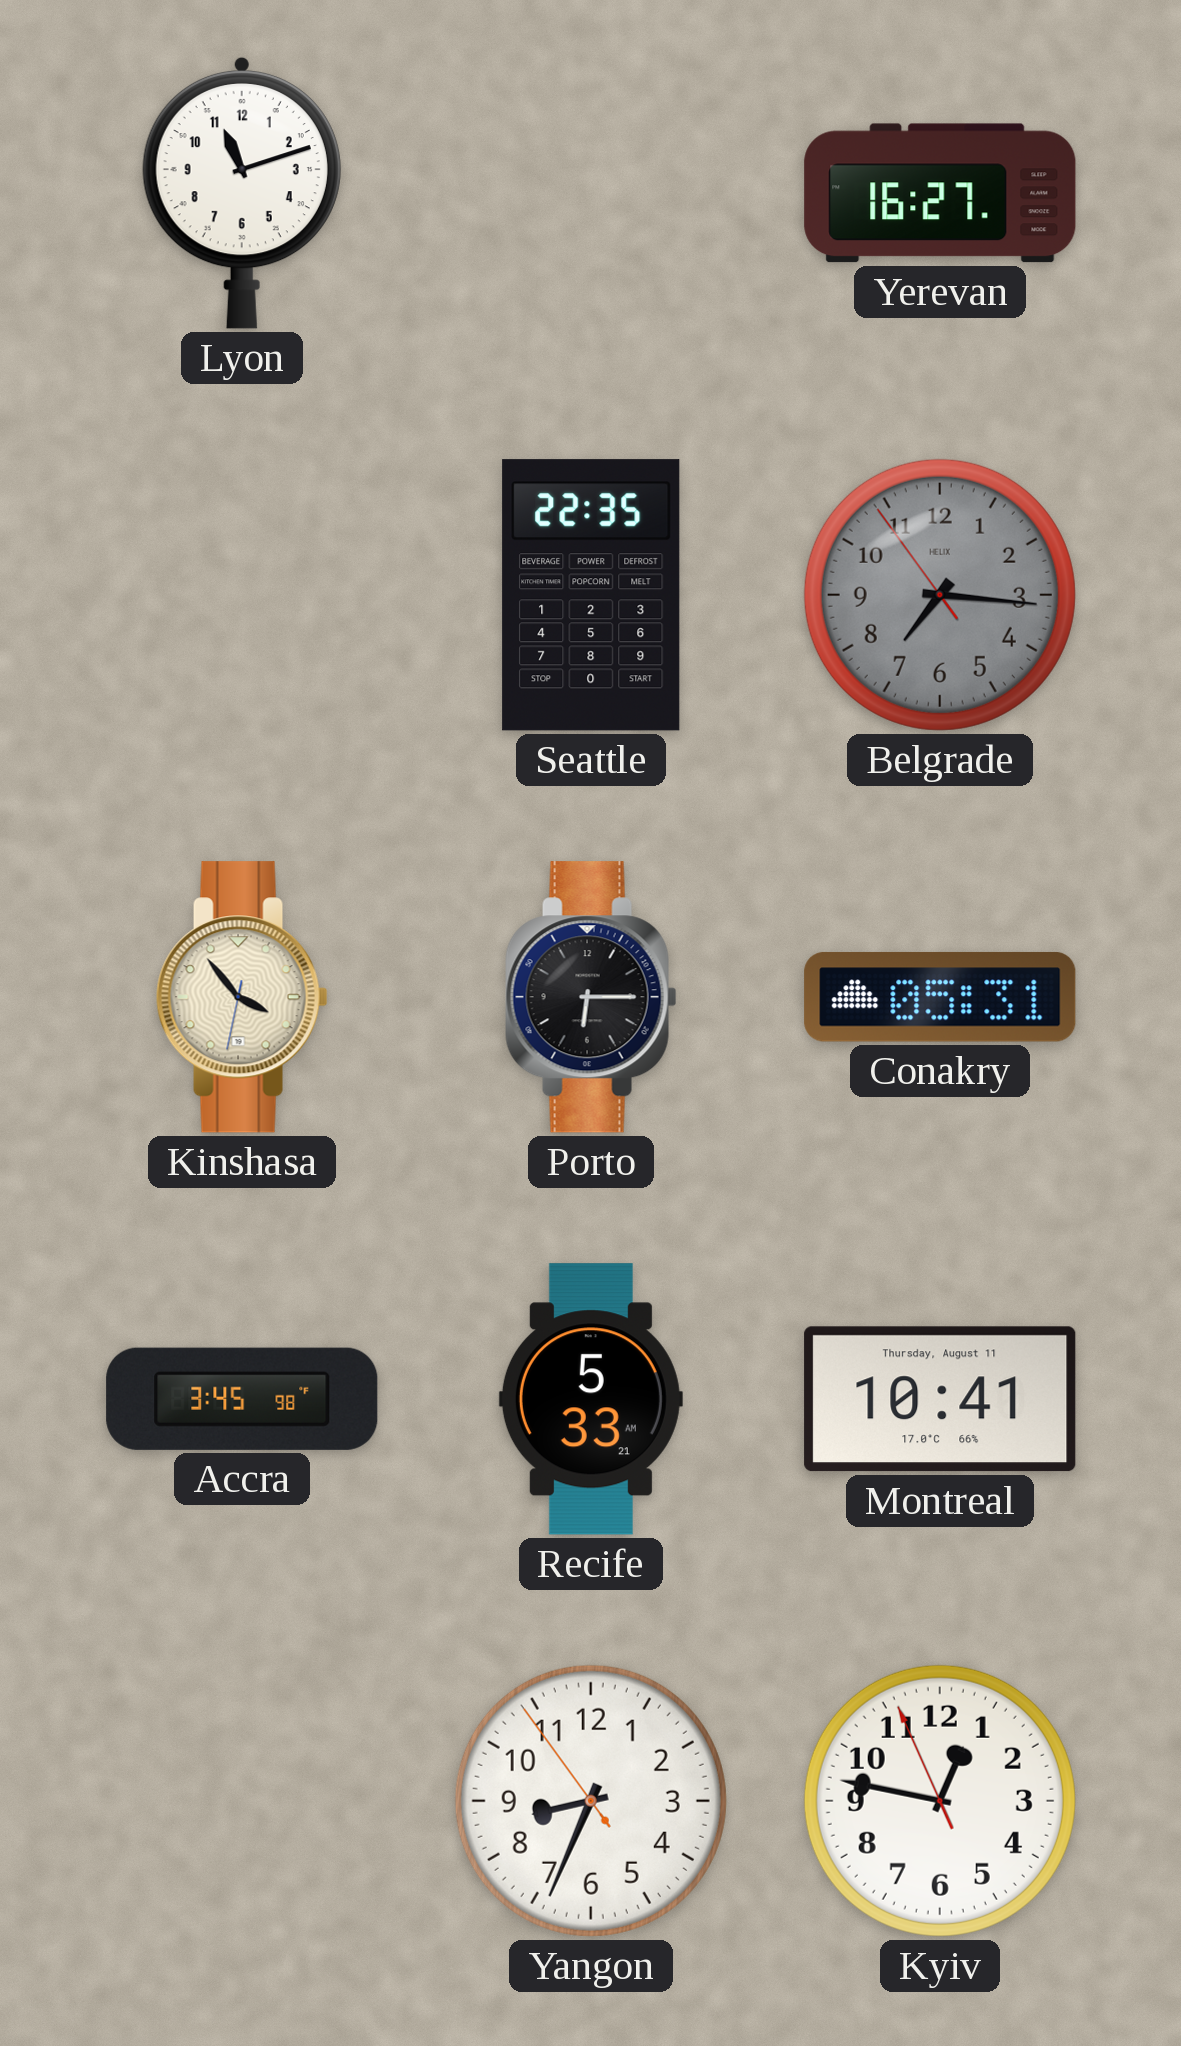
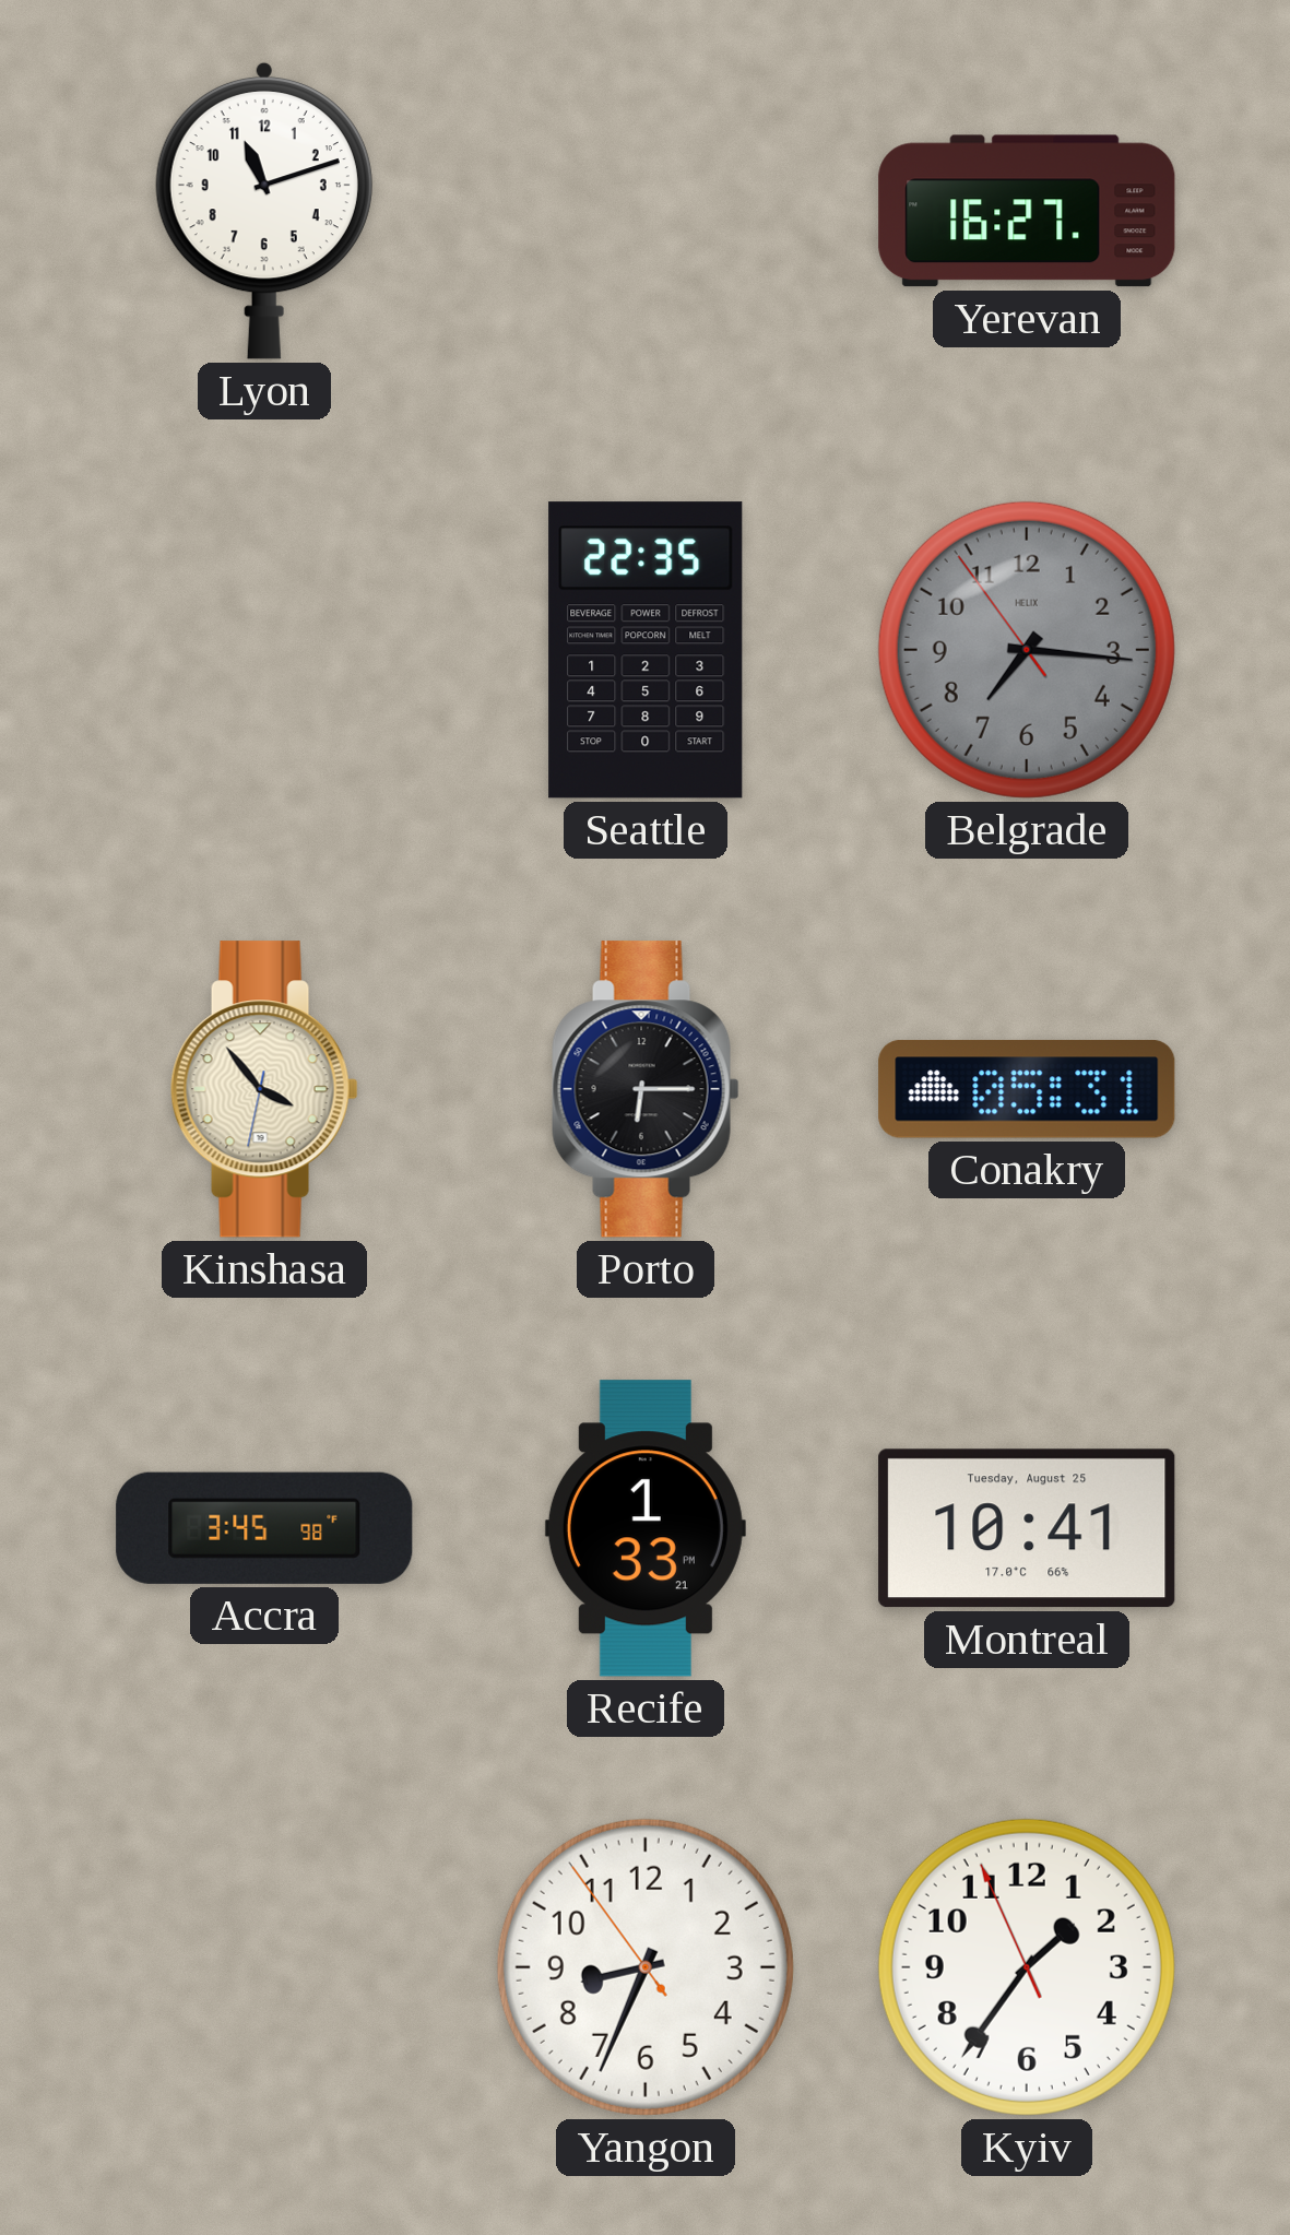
Recife: 5:33 -> 1:33 (646, 1528)
Montreal date: Thursday, August 11 -> Tuesday, August 25 (1027, 1528)
Kyiv: 12:46 -> 1:35 (1027, 1967)
